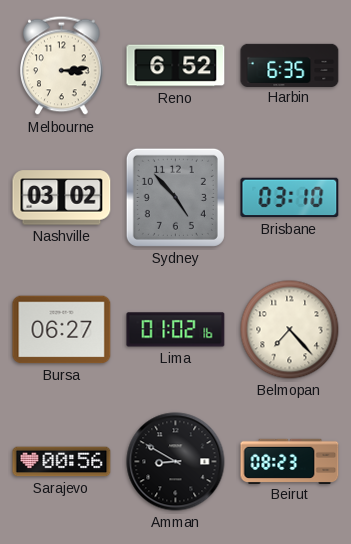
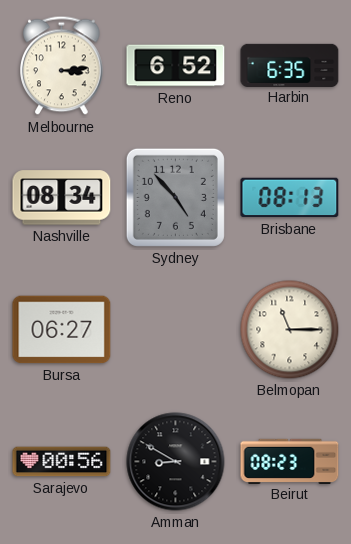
Nashville: 03:02 -> 08:34 (62, 198)
Brisbane: 03:10 -> 08:13 (290, 198)
Lima: 01:02 -> none (176, 330)
Belmopan: 7:23 -> 11:15 (290, 330)
